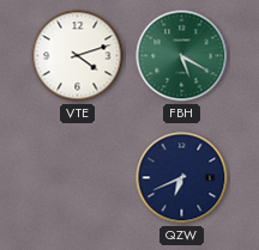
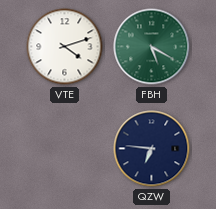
QZW: 6:41 -> 6:46 (152, 149)
